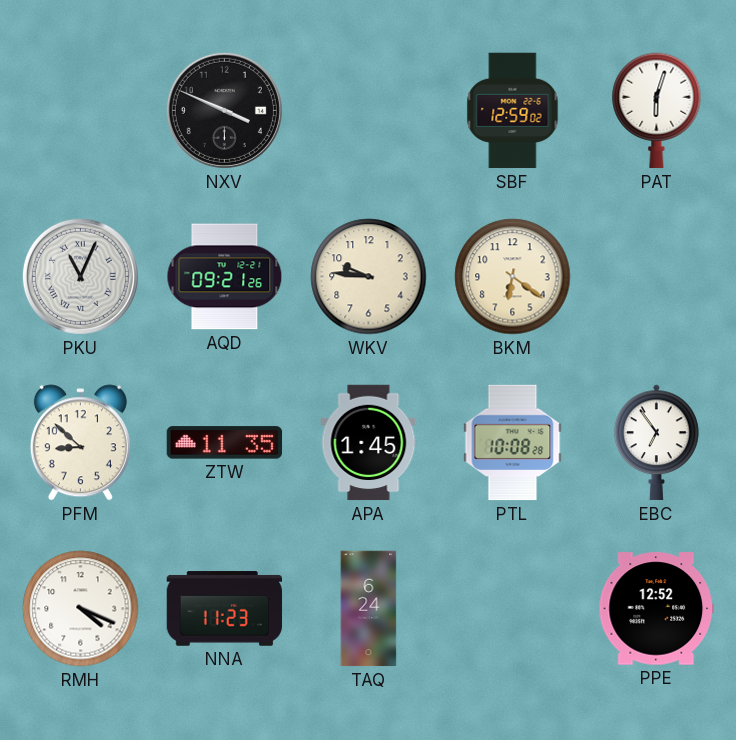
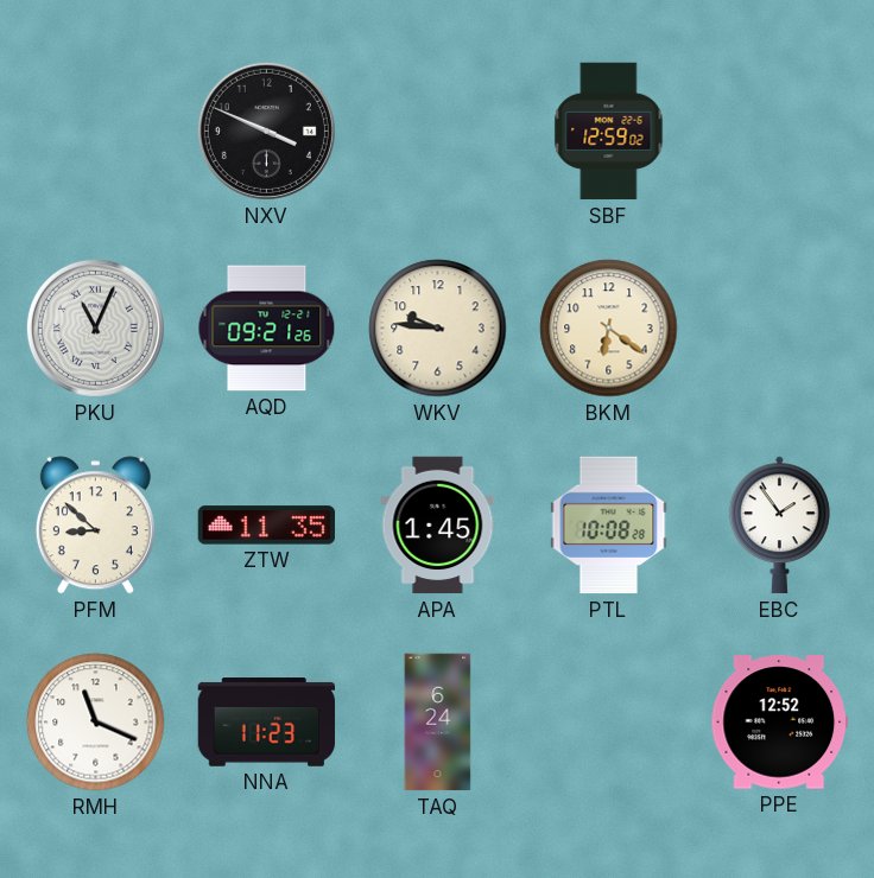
PAT: 6:03 -> none (657, 111)
EBC: 6:54 -> 1:54 (780, 526)
RMH: 4:19 -> 11:19 (96, 723)
